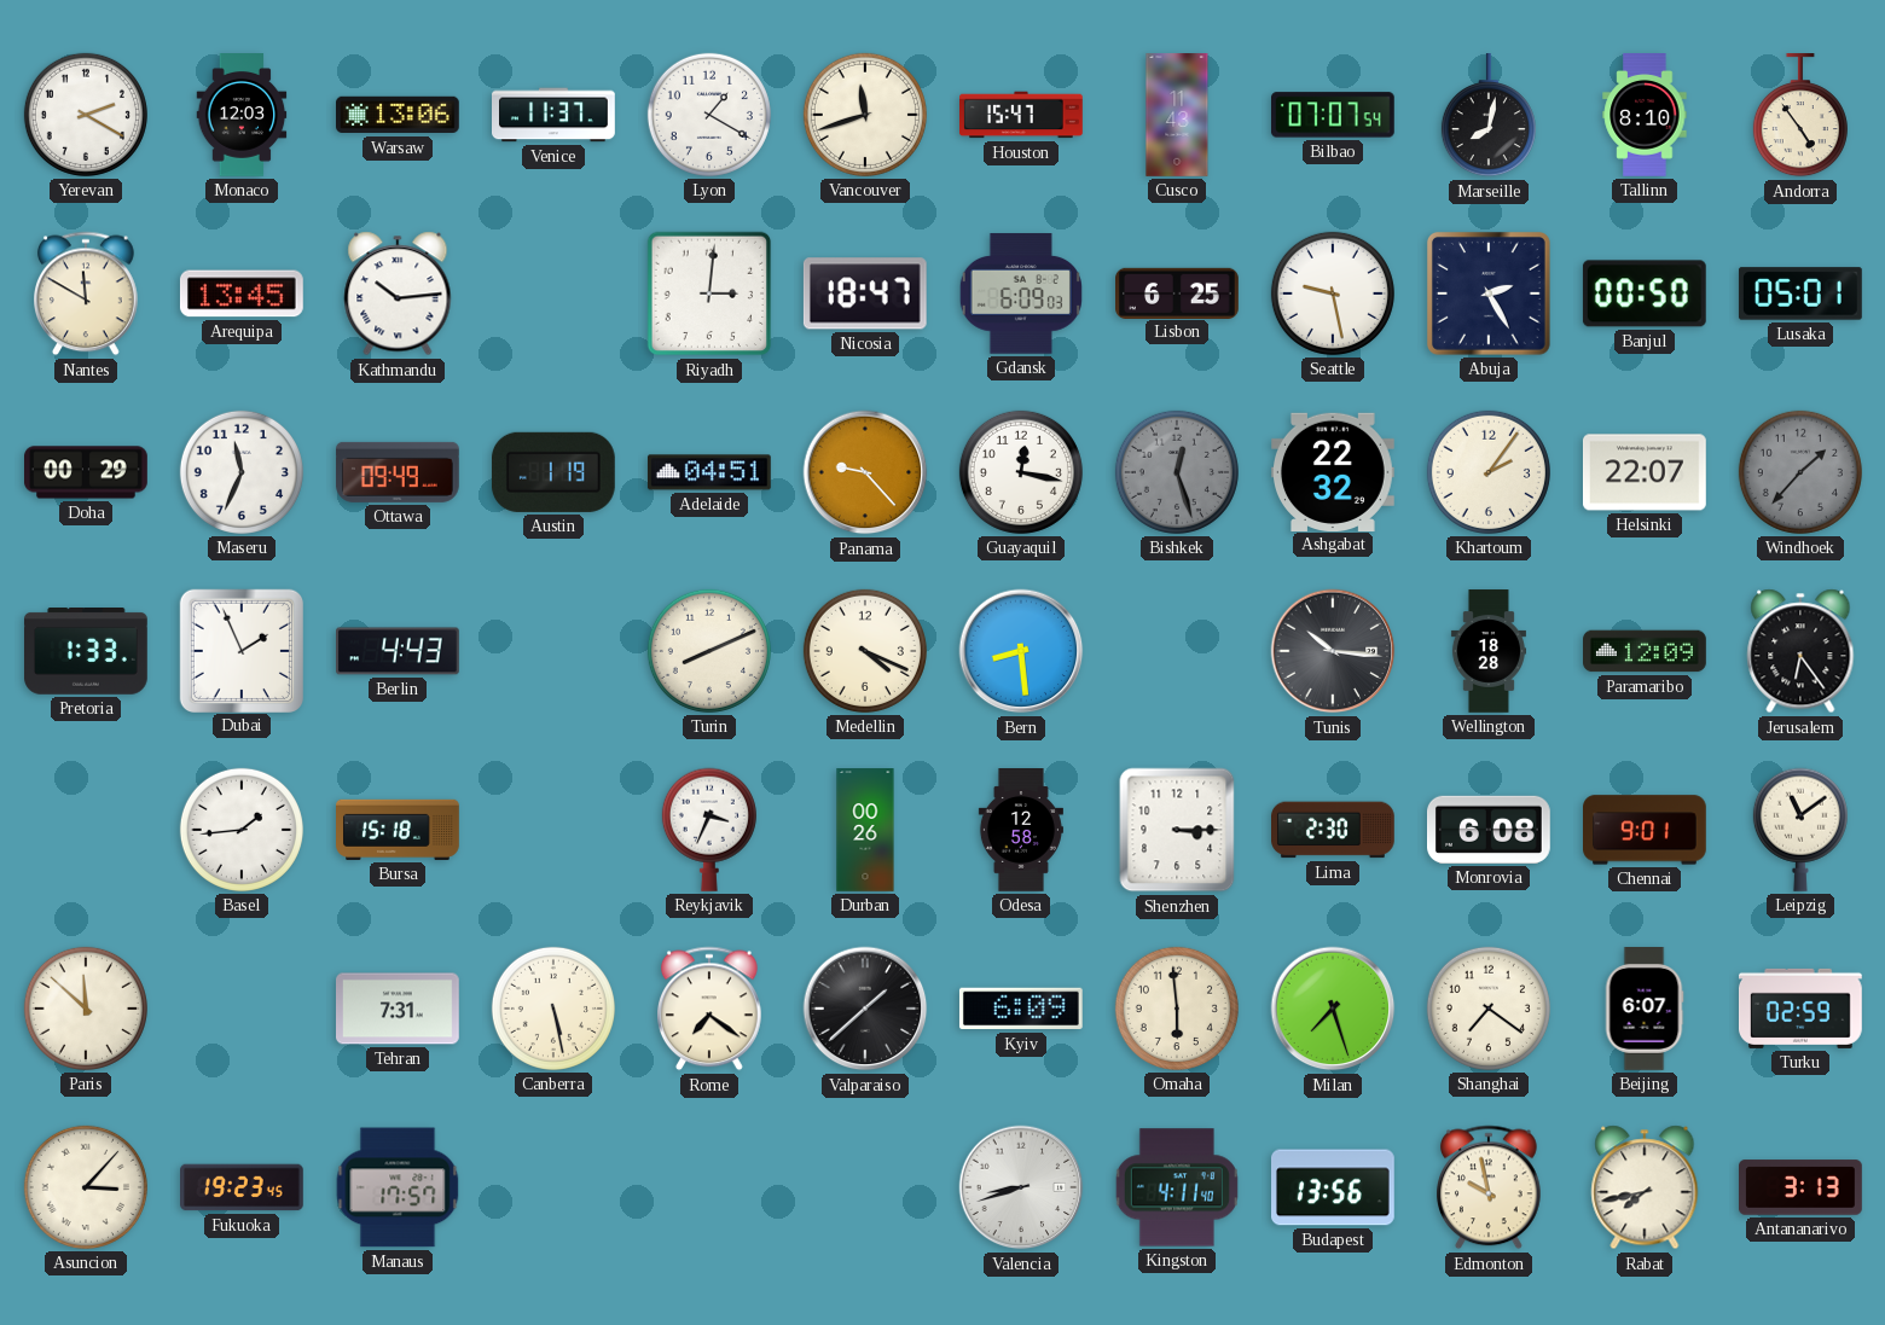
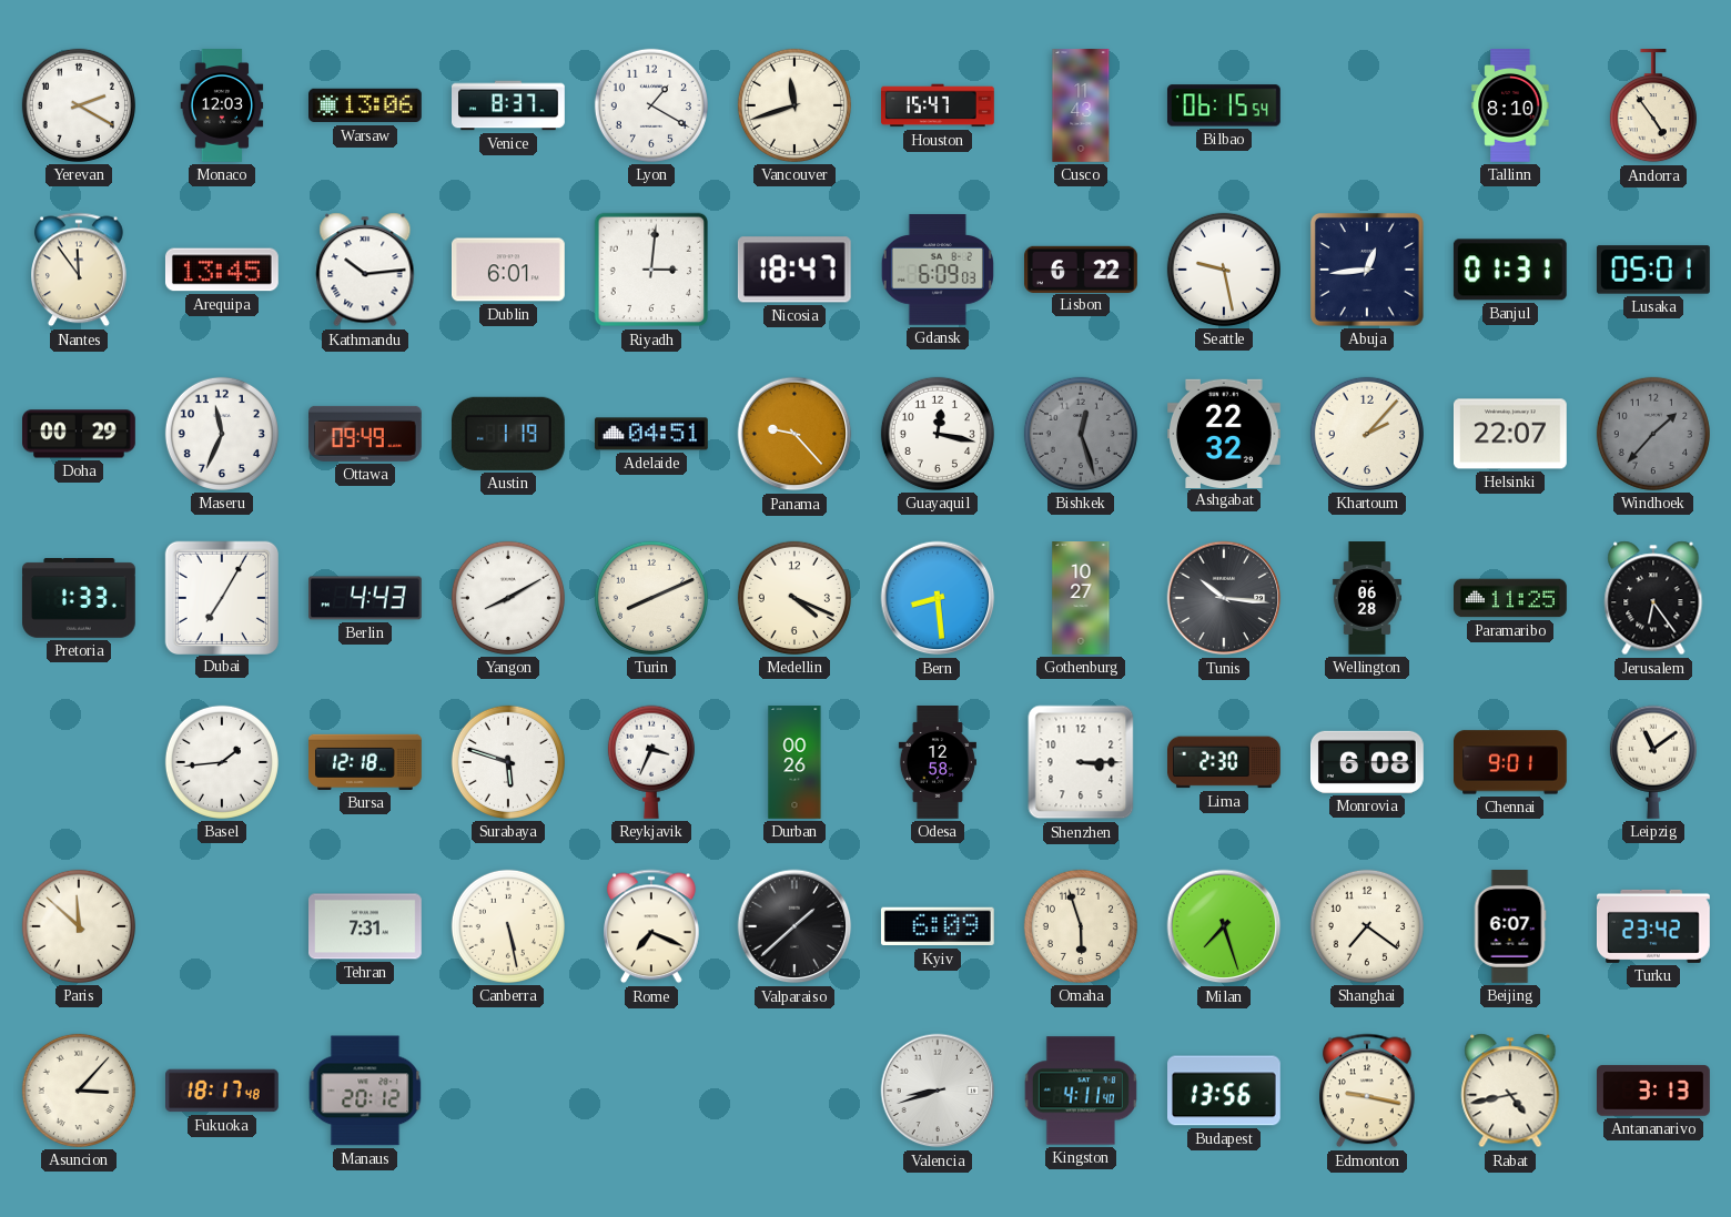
Venice: 11:37 -> 8:37 (509, 105)
Bilbao: 07:07 -> 06:15 (1224, 105)
Marseille: 8:02 -> none (1489, 116)
Nantes: 11:50 -> 11:54 (80, 270)
Dublin: none -> 6:01 (509, 270)
Lisbon: 6:25 -> 6:22 (1082, 268)
Abuja: 2:25 -> 12:44 (1367, 270)
Banjul: 00:50 -> 01:31 (1510, 270)
Khartoum: 2:06 -> 2:07 (1367, 434)
Dubai: 1:56 -> 7:05 (221, 597)
Yangon: none -> 8:10 (508, 598)
Gothenburg: none -> 10:27 (1081, 598)
Wellington: 18:28 -> 06:28 (1367, 598)
Paramaribo: 12:09 -> 11:25 (1511, 598)
Bursa: 15:18 -> 12:18 (366, 762)
Surabaya: none -> 5:48 (508, 762)
Rome: 7:21 -> 7:19 (652, 926)
Omaha: 5:59 -> 5:57 (1081, 926)
Turku: 02:59 -> 23:42 (1654, 926)
Fukuoka: 19:23 -> 18:17 (223, 1091)
Manaus: 17:57 -> 20:12 (365, 1091)
Edmonton: 9:58 -> 9:17 (1368, 1091)
Rabat: 7:43 -> 4:43 (1510, 1091)
